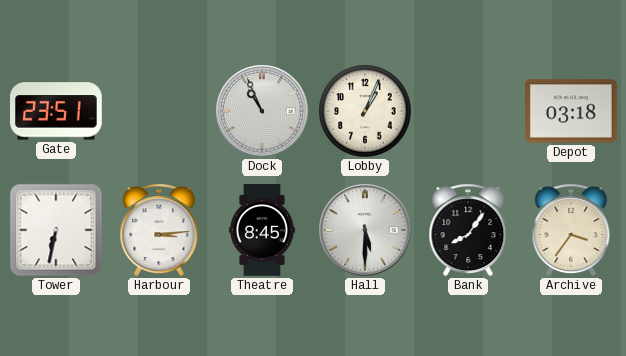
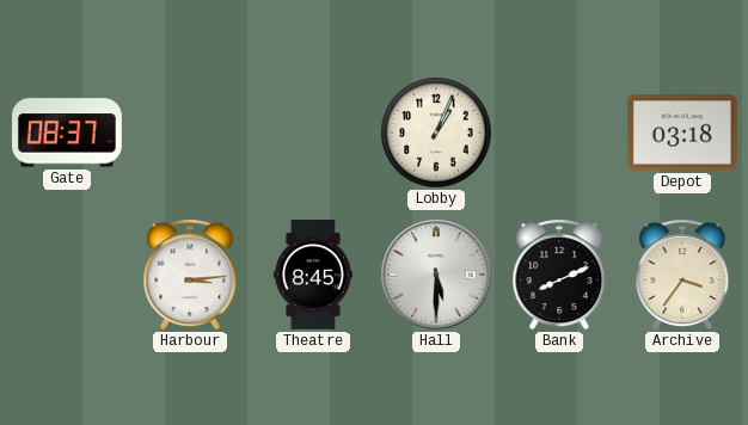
Gate: 23:51 -> 08:37 (68, 133)
Dock: 10:56 -> none (262, 111)
Tower: 6:32 -> none (56, 230)
Bank: 8:06 -> 8:11 (559, 275)
